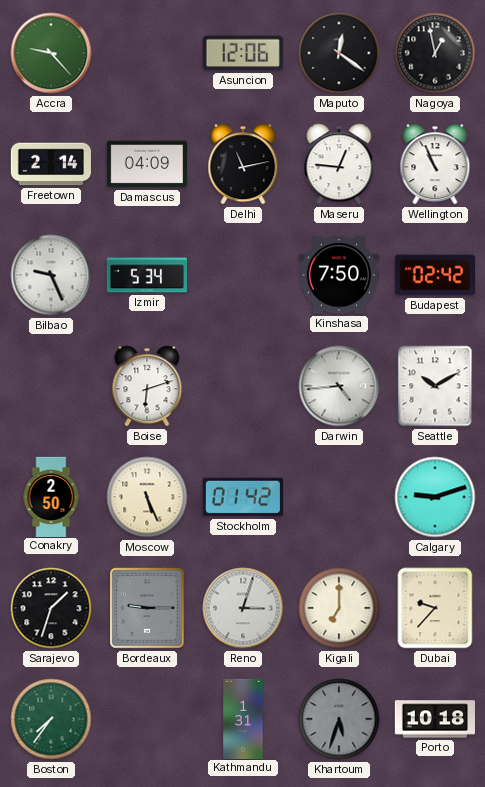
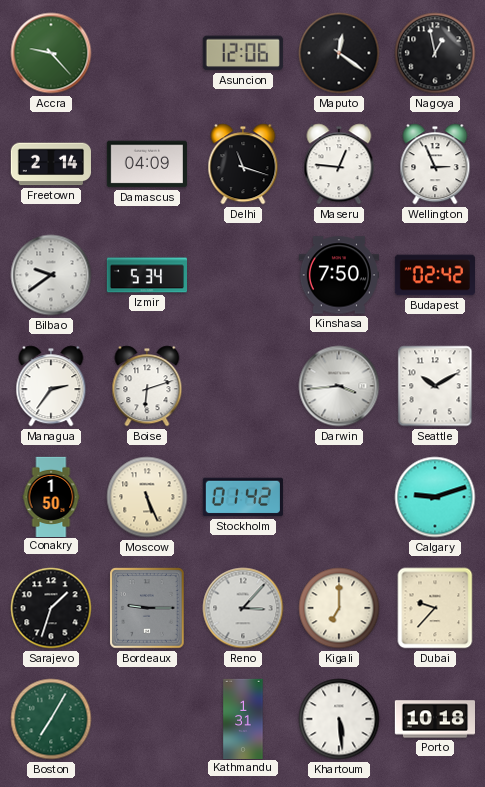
Delhi: 11:13 -> 11:18 (243, 164)
Wellington: 10:56 -> 2:56 (435, 164)
Bilbao: 9:26 -> 9:39 (51, 275)
Managua: none -> 2:36 (51, 386)
Darwin: 4:44 -> 3:44 (339, 386)
Conakry: 2:50 -> 1:50 (51, 496)
Reno: 3:03 -> 3:07 (243, 608)
Boston: 7:36 -> 7:05 (51, 719)
Khartoum: 5:33 -> 5:29 (339, 719)
Khartoum dial: grey -> white (339, 719)
